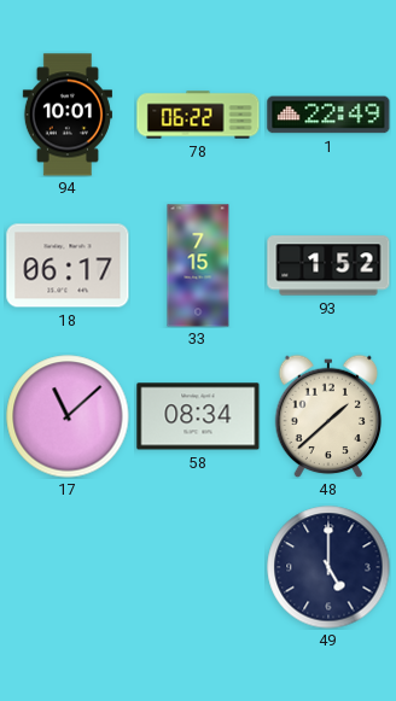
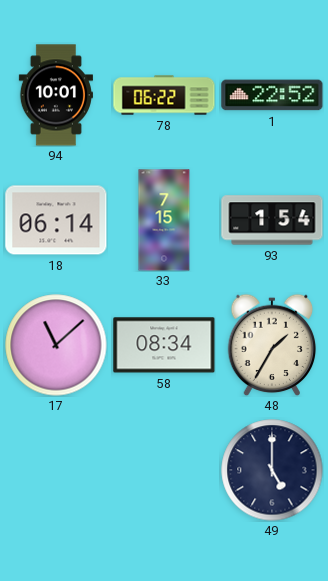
1: 22:49 -> 22:52 (272, 95)
18: 06:17 -> 06:14 (56, 220)
93: 1:52 -> 1:54 (272, 220)
48: 1:38 -> 1:35 (272, 345)
